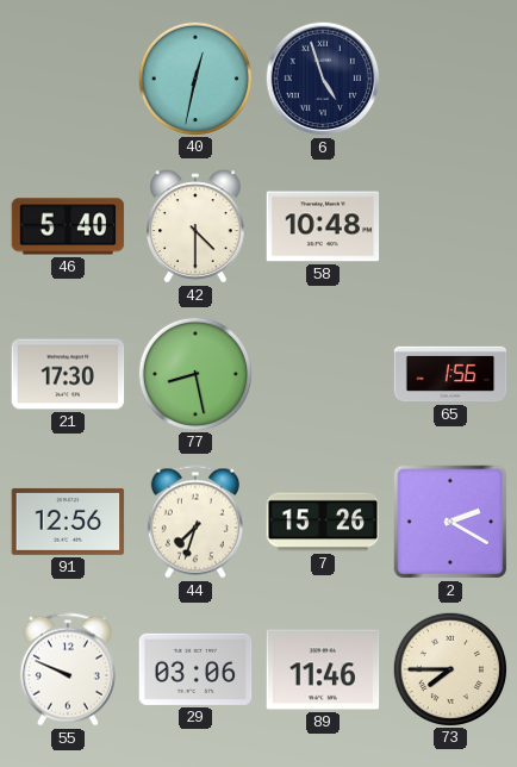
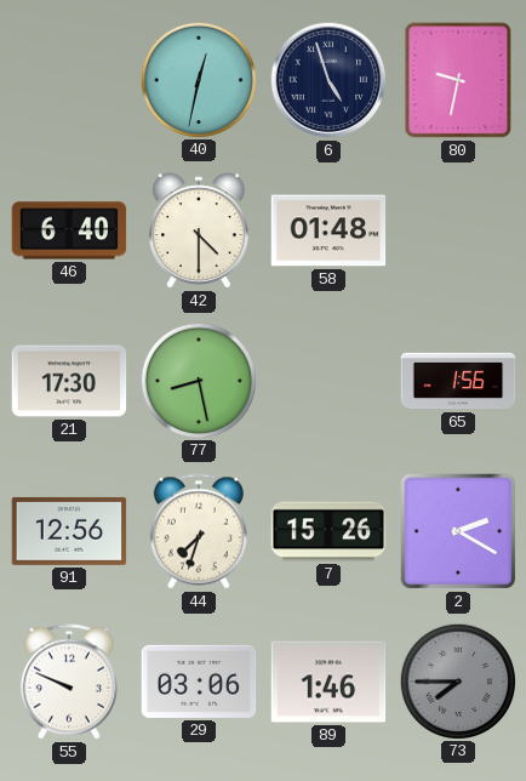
80: none -> 9:32 (458, 80)
46: 5:40 -> 6:40 (69, 230)
58: 10:48 -> 01:48 (328, 230)
89: 11:46 -> 1:46 (328, 682)
73 dial: cream -> grey (457, 680)
